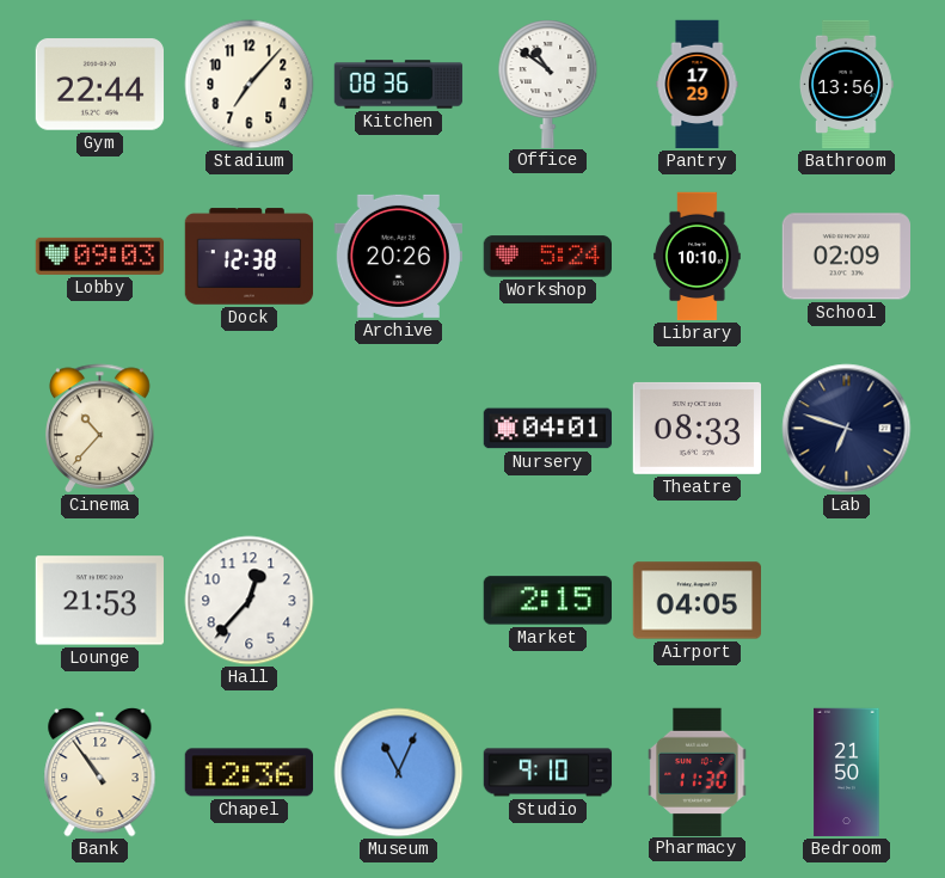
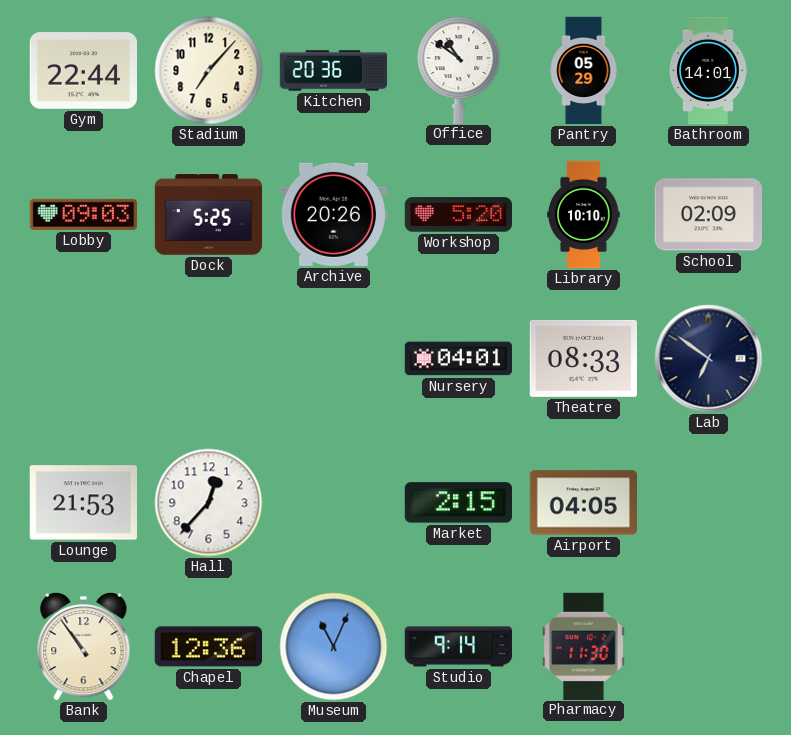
Kitchen: 08:36 -> 20:36 (334, 71)
Pantry: 17:29 -> 05:29 (584, 71)
Bathroom: 13:56 -> 14:01 (708, 71)
Dock: 12:38 -> 5:25 (209, 215)
Workshop: 5:24 -> 5:20 (458, 215)
Cinema: 10:37 -> none (100, 429)
Lab: 6:48 -> 6:51 (709, 359)
Studio: 9:10 -> 9:14 (459, 647)
Bedroom: 21:50 -> none (847, 773)
